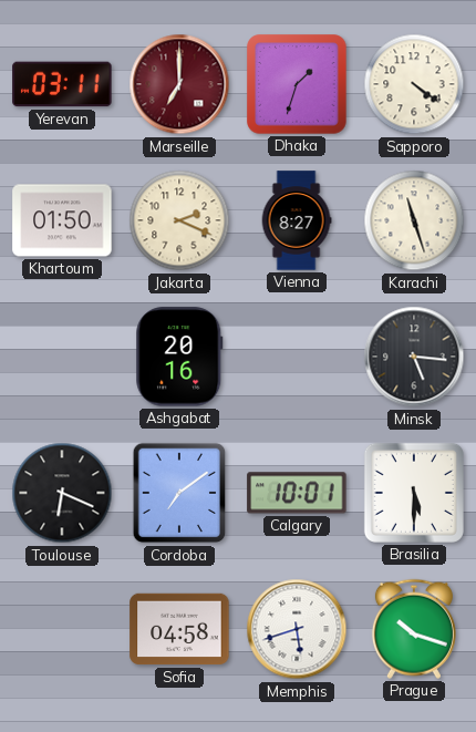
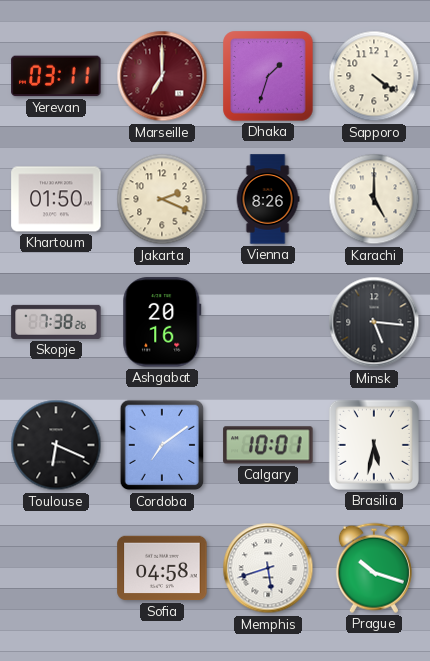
Vienna: 8:27 -> 8:26 (268, 199)
Karachi: 11:27 -> 5:00 (374, 199)
Skopje: none -> 7:38 (56, 322)
Brasilia: 5:30 -> 5:32 (374, 445)
